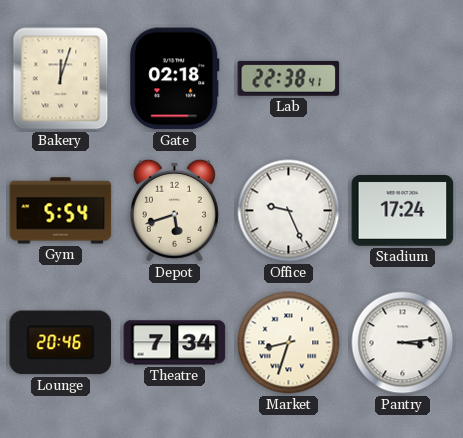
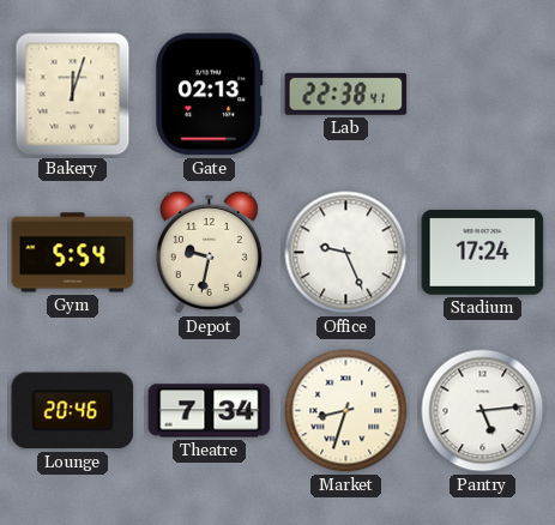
Gate: 02:18 -> 02:13 (210, 95)
Depot: 5:42 -> 9:32 (209, 252)
Pantry: 3:14 -> 5:14 (483, 411)
